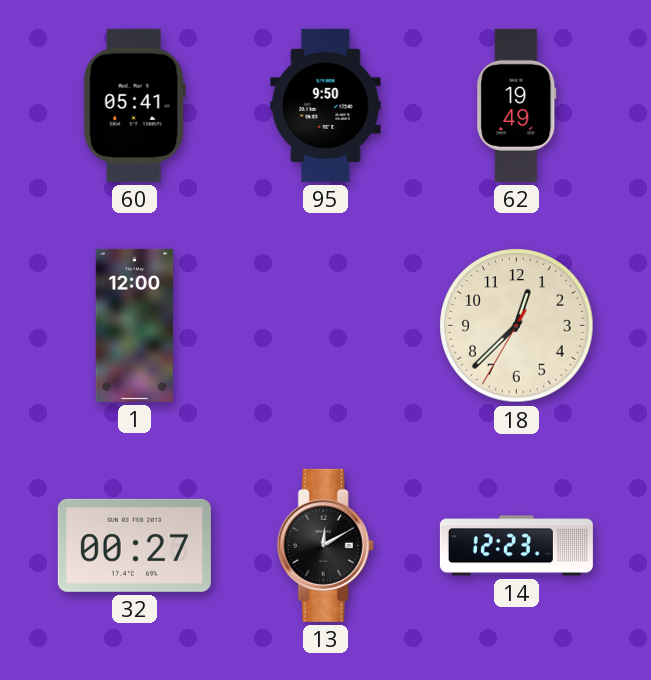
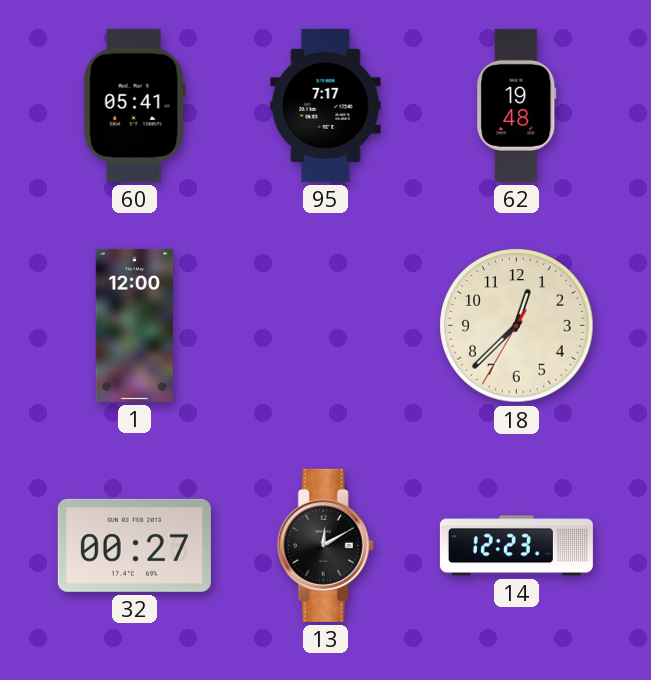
95: 9:50 -> 7:17 (326, 105)
62: 19:49 -> 19:48 (517, 105)
